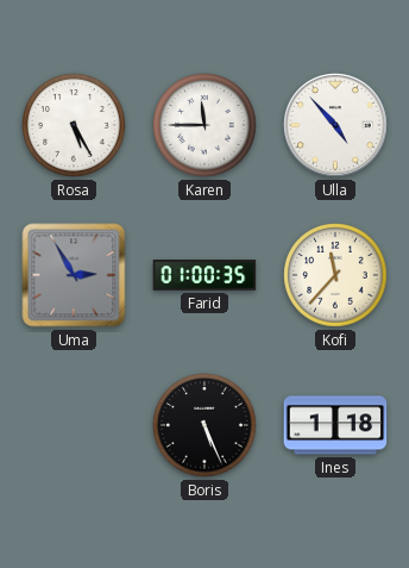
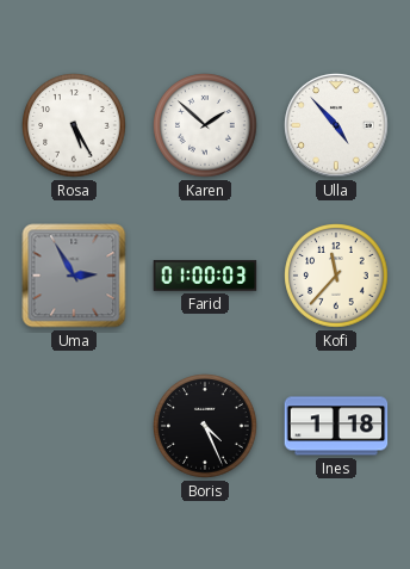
Karen: 11:45 -> 1:52 (205, 125)
Farid: 01:00:35 -> 01:00:03 (205, 276)
Boris: 5:26 -> 4:26 (205, 426)
